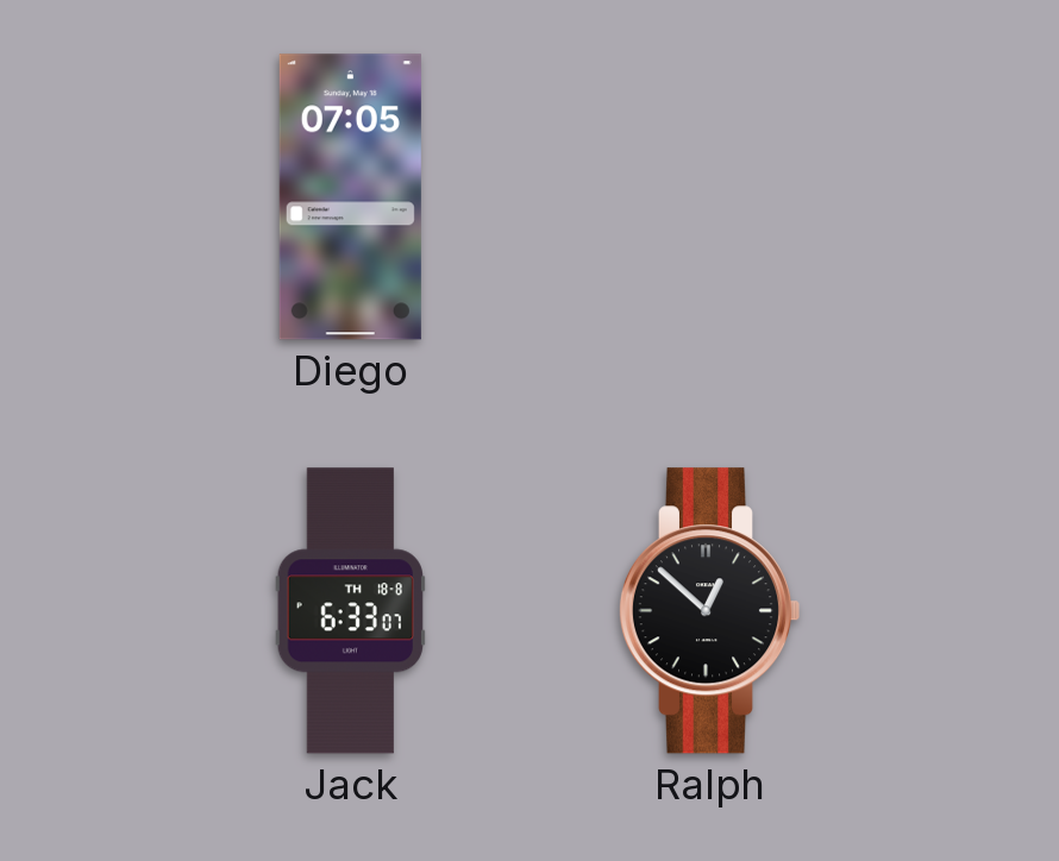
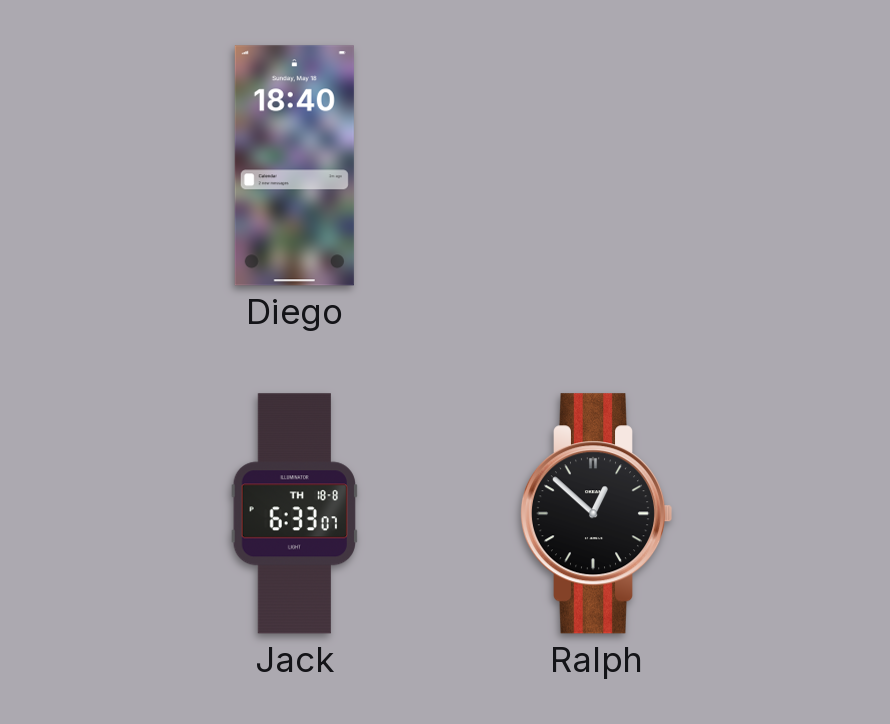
Diego: 07:05 -> 18:40 (294, 166)
